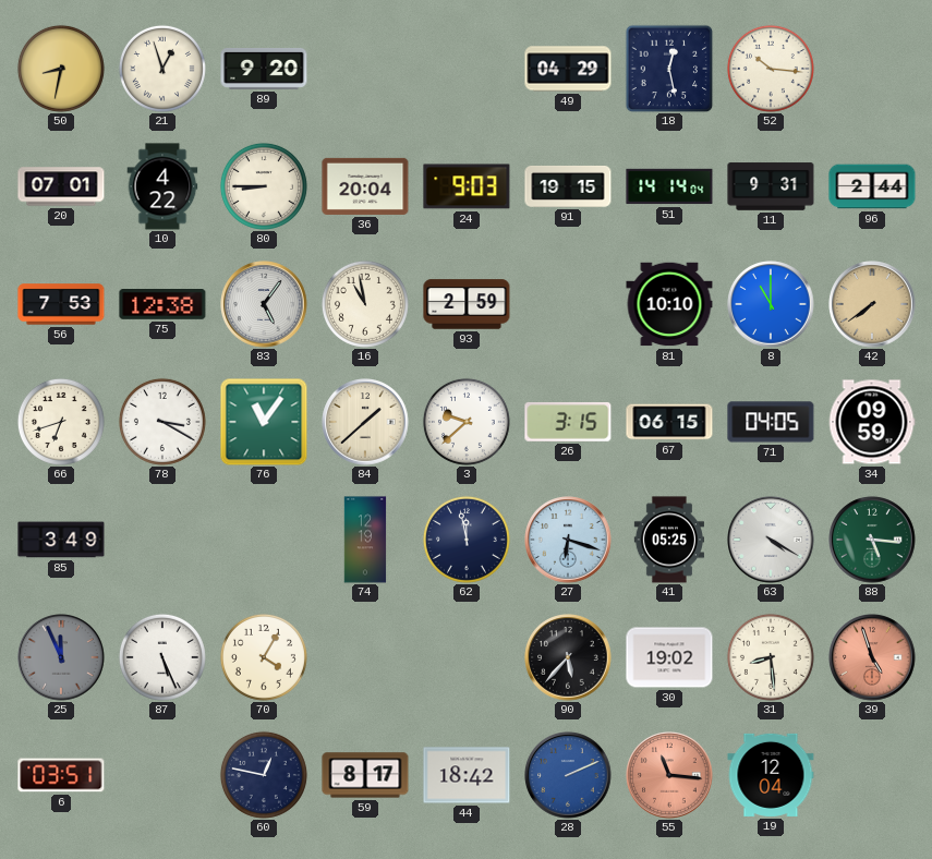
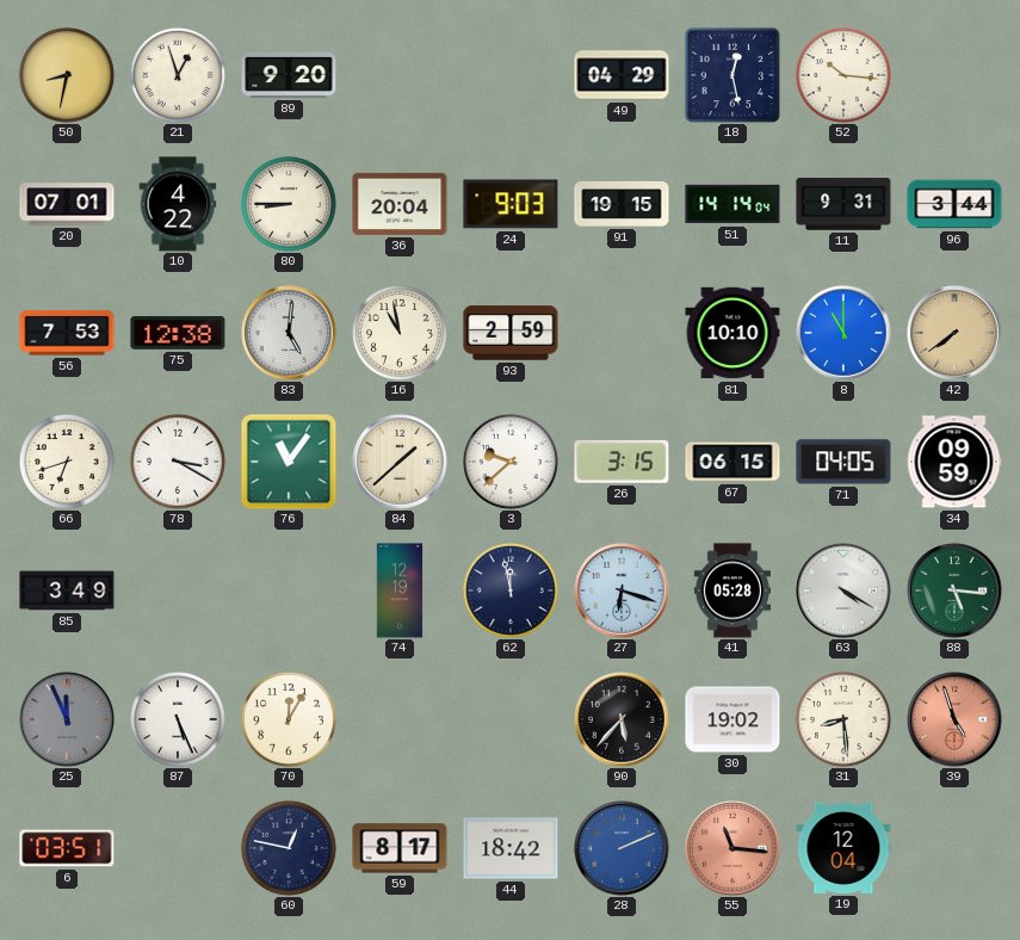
96: 2:44 -> 3:44 (954, 204)
83: 5:06 -> 5:01 (289, 333)
41: 05:25 -> 05:28 (731, 590)
70: 4:05 -> 12:05 (289, 719)
